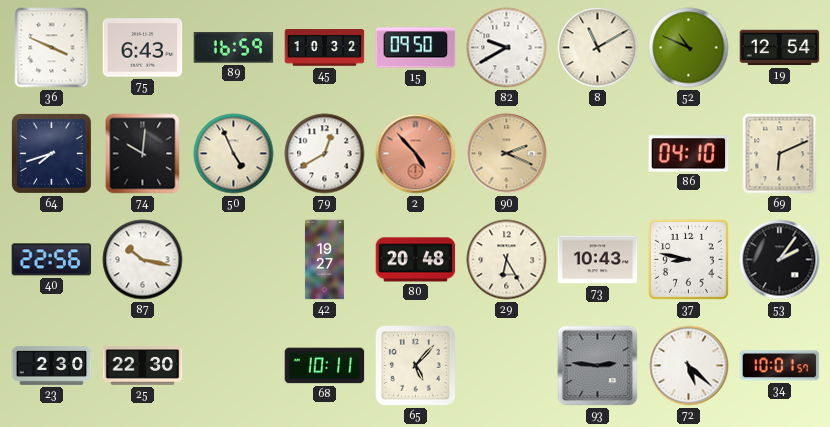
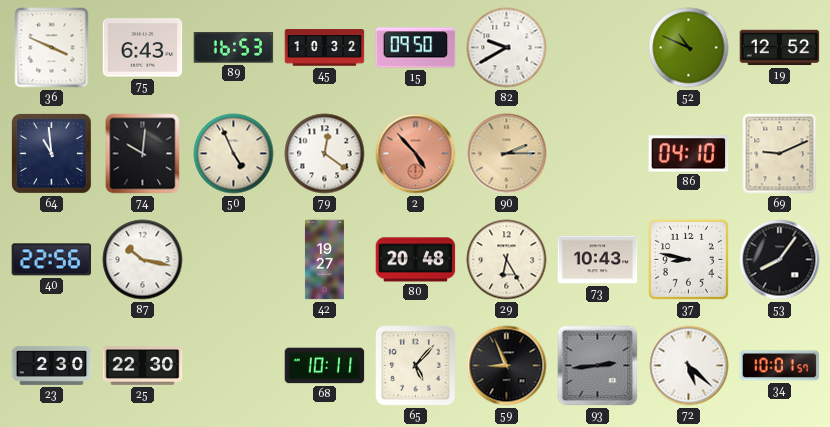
89: 16:59 -> 16:53 (234, 48)
8: 11:10 -> none (598, 48)
19: 12:54 -> 12:52 (780, 48)
64: 7:42 -> 10:59 (52, 154)
79: 12:40 -> 12:21 (325, 154)
90: 2:19 -> 2:15 (507, 154)
69: 6:11 -> 9:11 (780, 154)
53: 2:06 -> 8:06 (780, 260)
59: none -> 8:56 (507, 366)
93: 2:46 -> 2:44 (598, 366)
